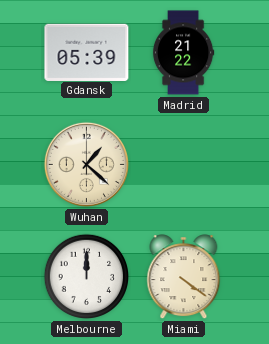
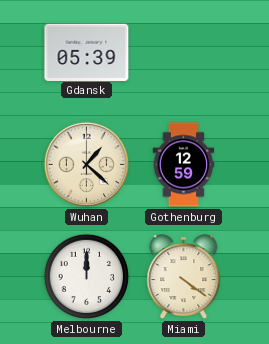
Madrid: 21:22 -> none (183, 53)
Gothenburg: none -> 12:59 (184, 165)
